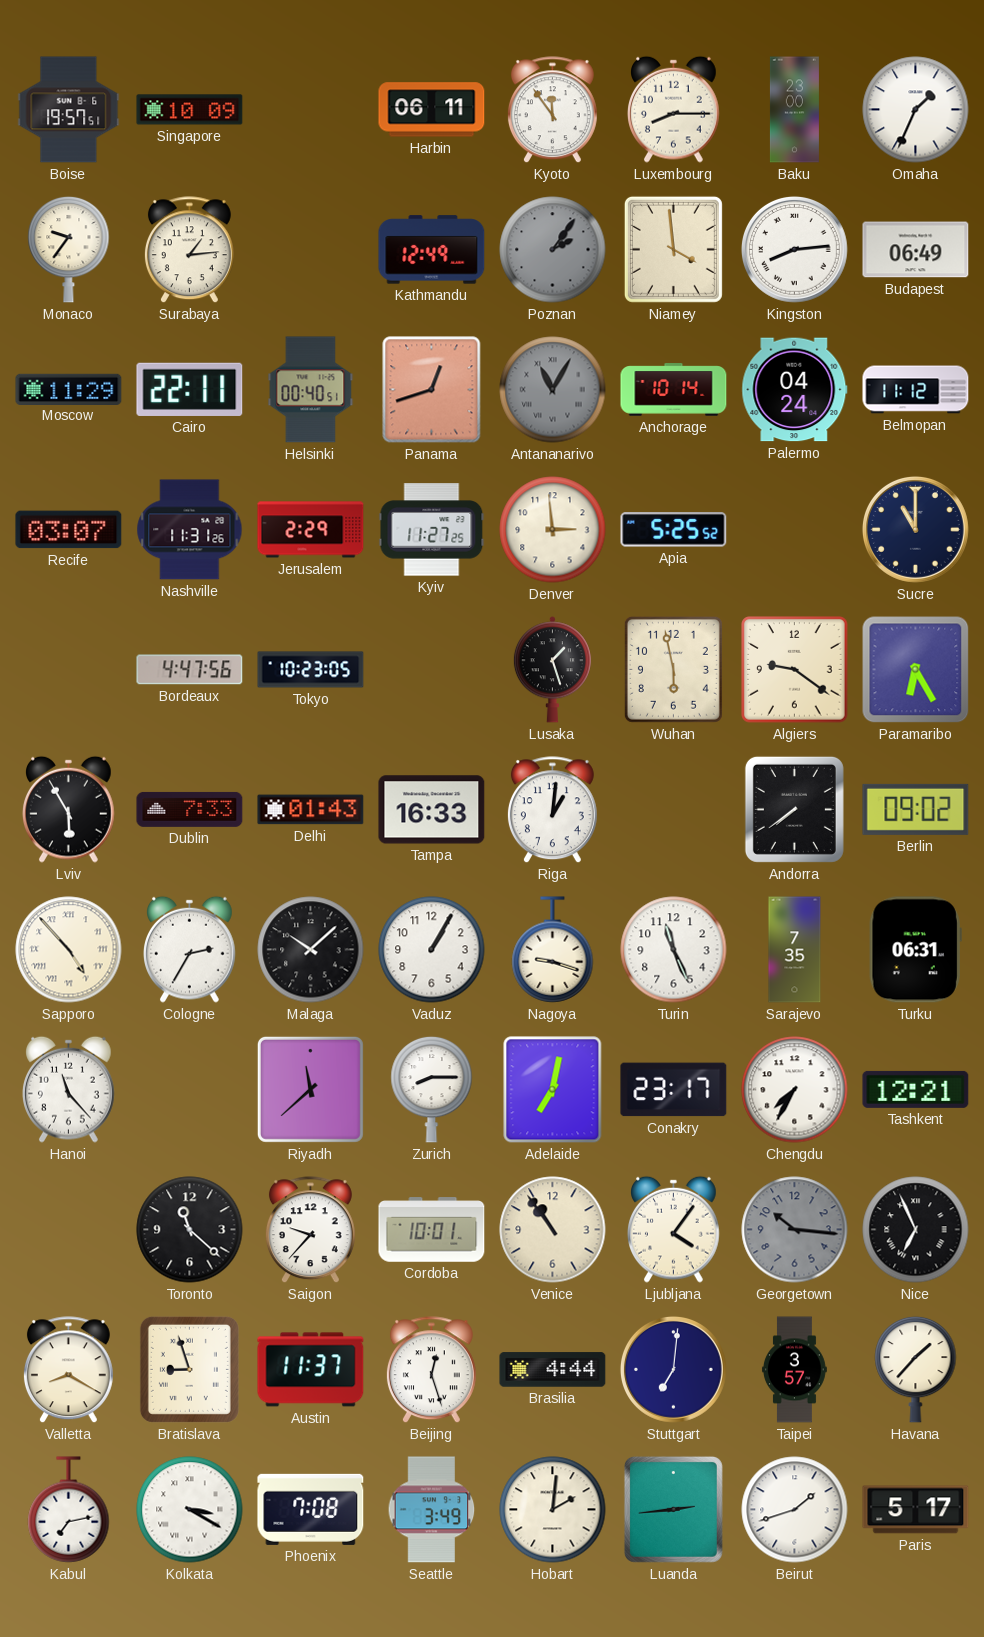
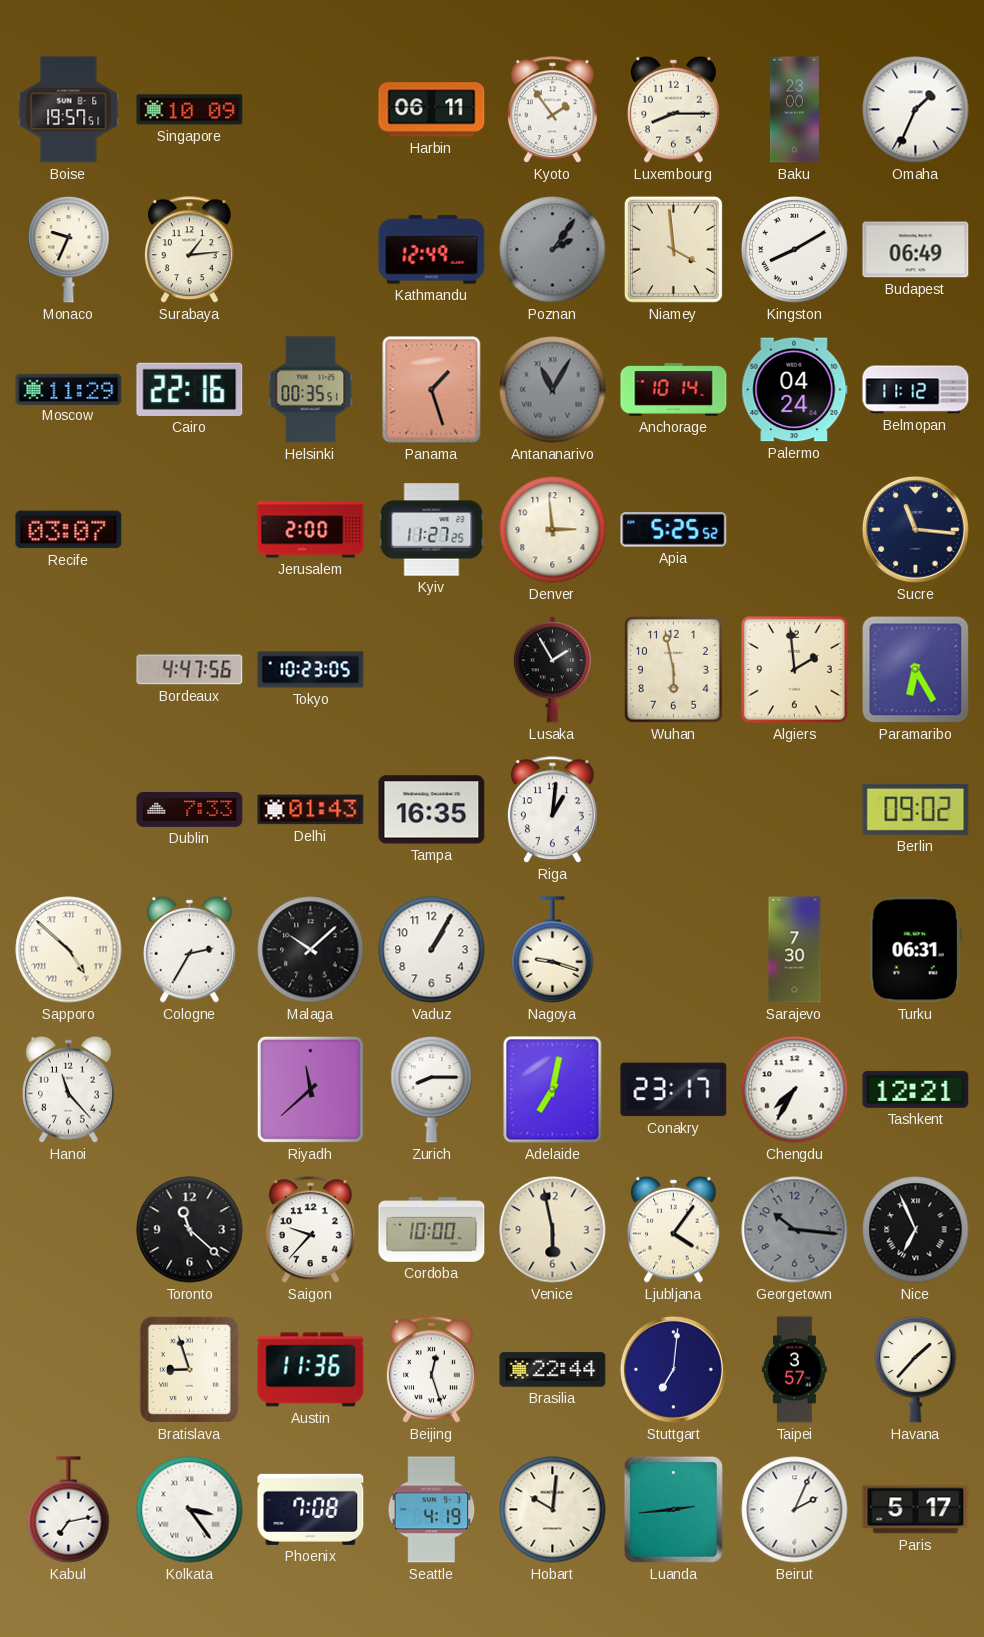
Kyoto: 11:54 -> 1:54 (552, 110)
Monaco: 9:36 -> 9:34 (69, 249)
Kingston: 8:14 -> 8:10 (794, 249)
Cairo: 22:11 -> 22:16 (190, 389)
Helsinki: 00:40 -> 00:35 (311, 390)
Panama: 12:42 -> 1:27 (432, 390)
Nashville: 11:31 -> none (190, 530)
Jerusalem: 2:29 -> 2:00 (311, 530)
Sucre: 11:00 -> 11:16 (915, 529)
Lusaka: 1:27 -> 1:55 (552, 670)
Algiers: 9:21 -> 1:59 (795, 670)
Lviv: 5:55 -> none (69, 809)
Tampa: 16:33 -> 16:35 (432, 810)
Andorra: 7:39 -> none (794, 809)
Sapporo: 4:53 -> 4:52 (69, 950)
Turin: 11:26 -> none (674, 950)
Sarajevo: 7:35 -> 7:30 (795, 950)
Cordoba: 10:01 -> 10:00 (432, 1230)
Venice: 10:54 -> 5:58 (553, 1230)
Valletta: 8:20 -> none (68, 1370)
Austin: 11:37 -> 11:36 (311, 1370)
Brasilia: 4:44 -> 22:44 (553, 1370)
Kolkata: 3:20 -> 3:24 (190, 1510)
Seattle: 3:49 -> 4:19 (432, 1510)
Hobart: 2:01 -> 10:01 (553, 1510)
Beirut: 1:42 -> 2:04 (795, 1510)
